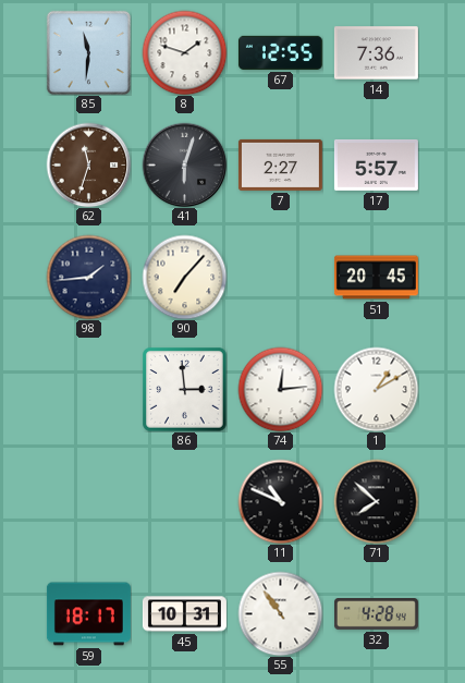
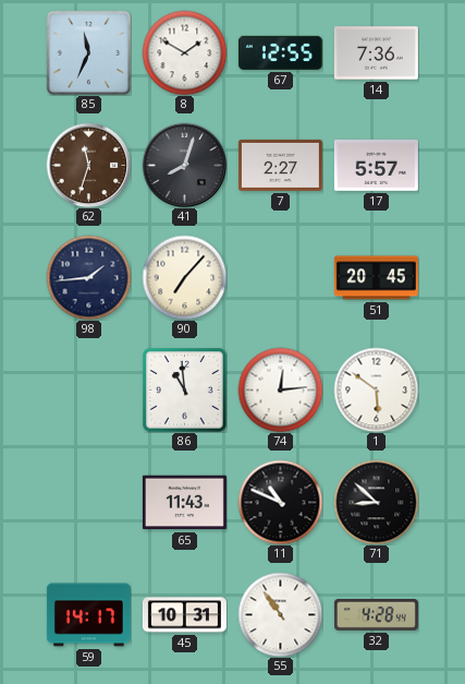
85: 11:31 -> 11:34 (88, 52)
8: 1:48 -> 1:50 (184, 52)
41: 6:03 -> 8:03 (184, 165)
86: 2:59 -> 10:59 (184, 389)
1: 1:10 -> 5:51 (376, 389)
65: none -> 11:43 (184, 503)
71: 7:52 -> 8:52 (376, 502)
59: 18:17 -> 14:17 (88, 615)
